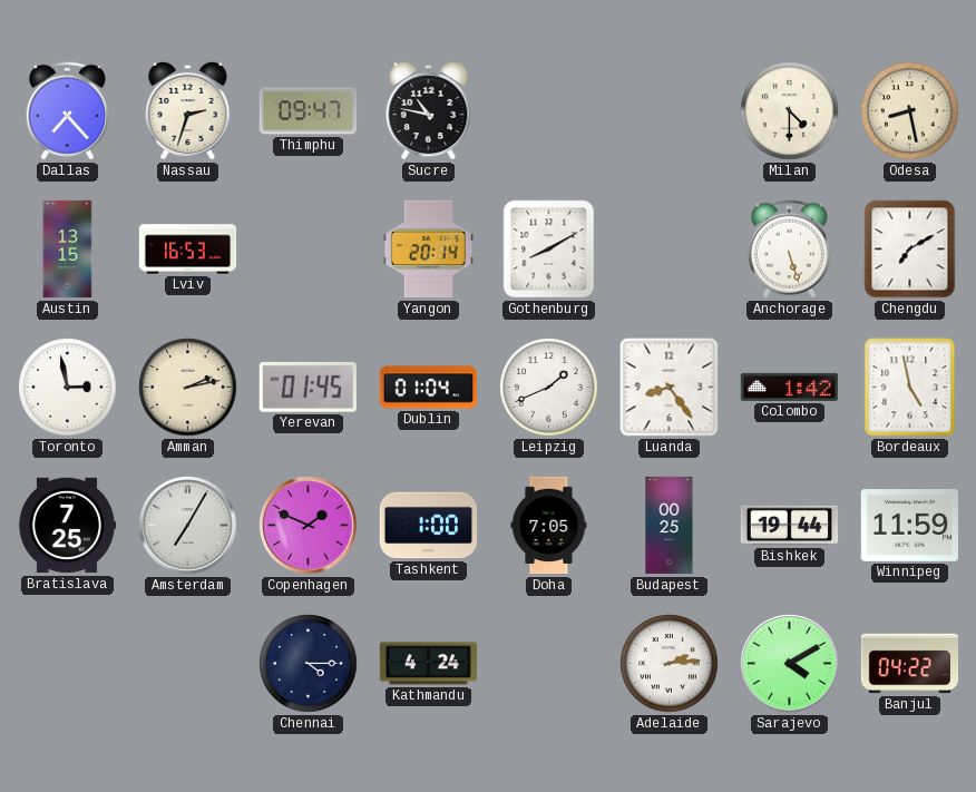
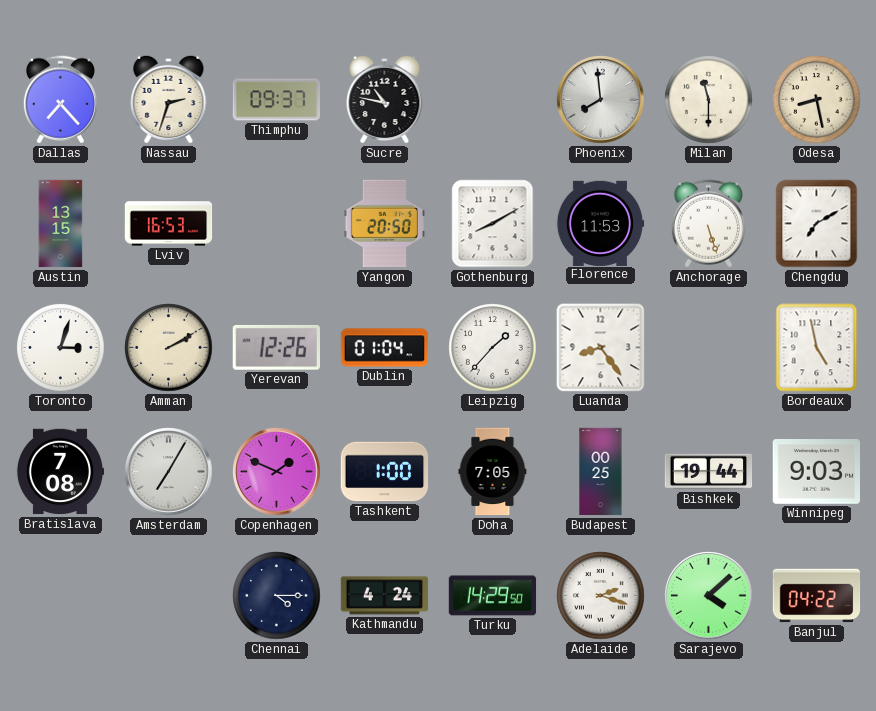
Thimphu: 09:47 -> 09:37 (277, 100)
Phoenix: none -> 7:59 (601, 100)
Milan: 4:30 -> 11:30 (709, 100)
Yangon: 20:14 -> 20:50 (384, 224)
Florence: none -> 11:53 (600, 223)
Toronto: 2:58 -> 3:03 (61, 348)
Amman: 2:13 -> 2:10 (169, 348)
Yerevan: 01:45 -> 12:26 (276, 347)
Leipzig: 1:41 -> 1:37 (493, 348)
Colombo: 1:42 -> none (790, 387)
Bratislava: 7:25 -> 7:08 (60, 472)
Winnipeg: 11:59 -> 9:03 (817, 472)
Turku: none -> 14:29 (493, 596)
Adelaide: 2:14 -> 2:18 (601, 596)
Sarajevo: 4:10 -> 4:08 (709, 596)
